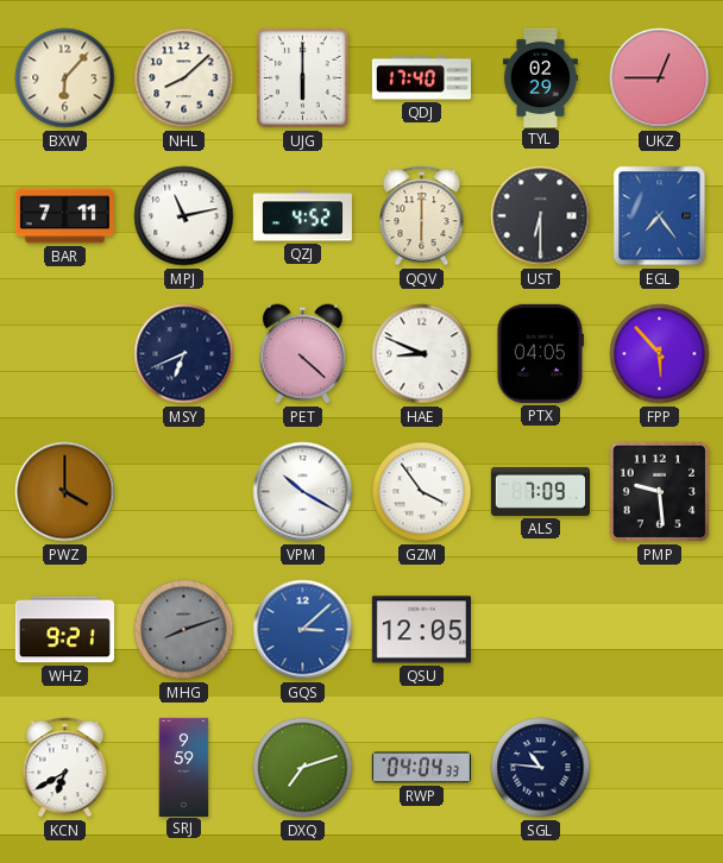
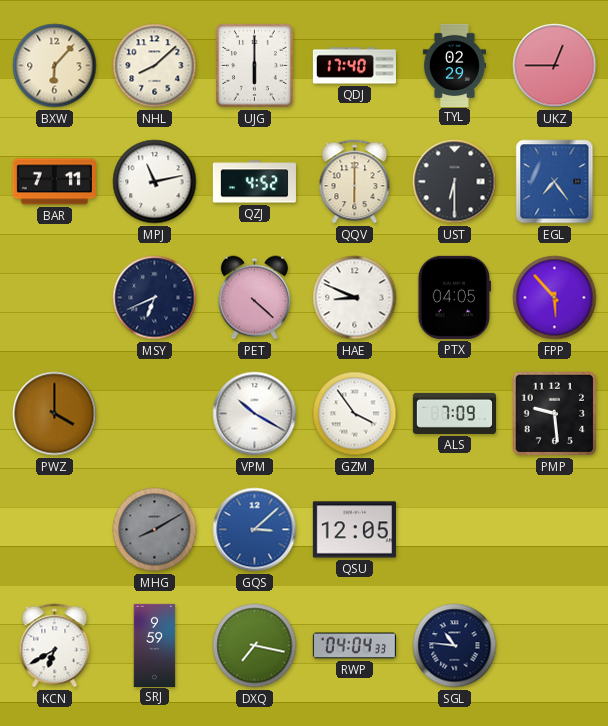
WHZ: 9:21 -> none (64, 630)
MHG: 8:12 -> 8:10 (155, 530)
DXQ: 7:12 -> 7:17 (255, 646)
